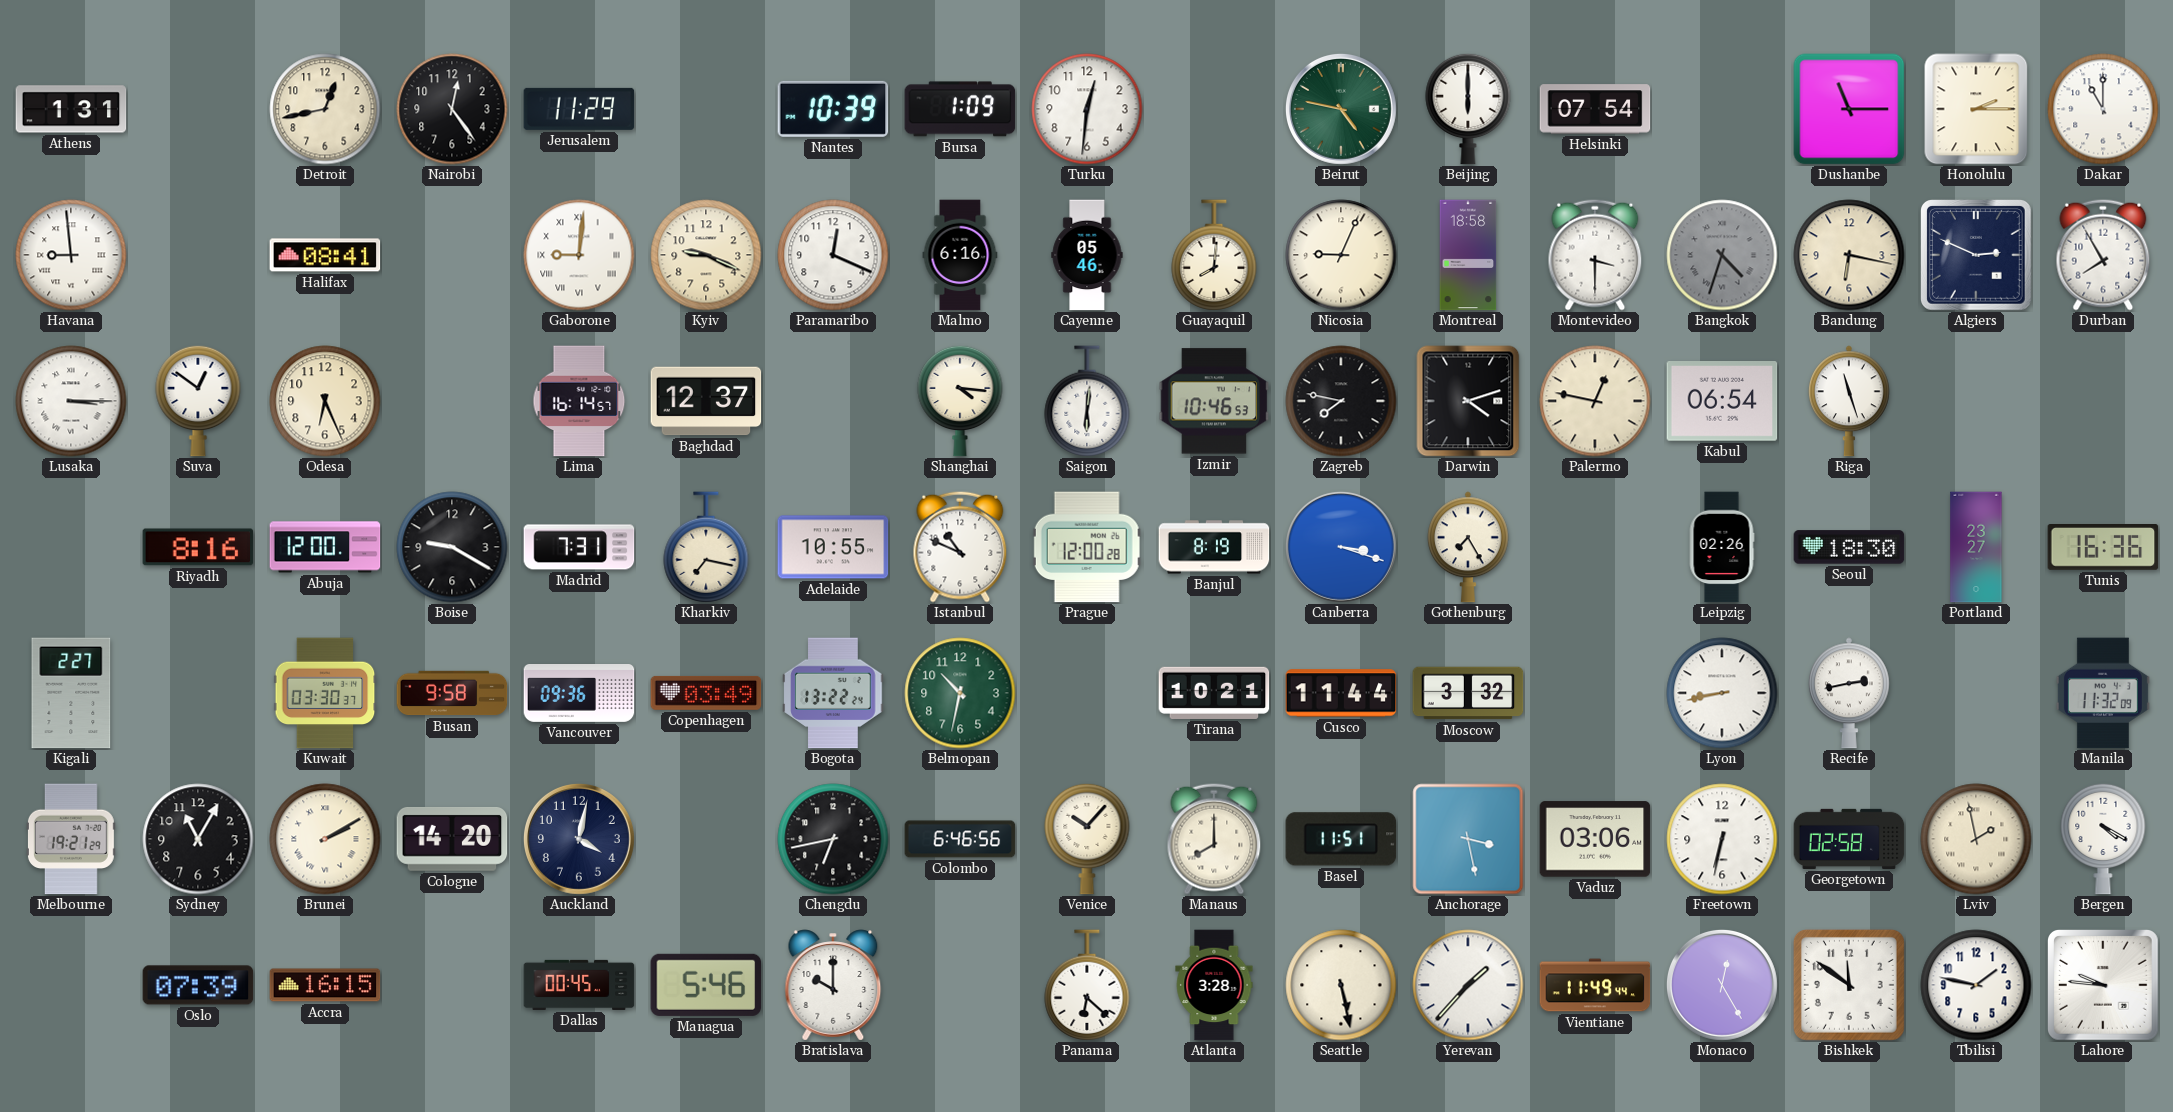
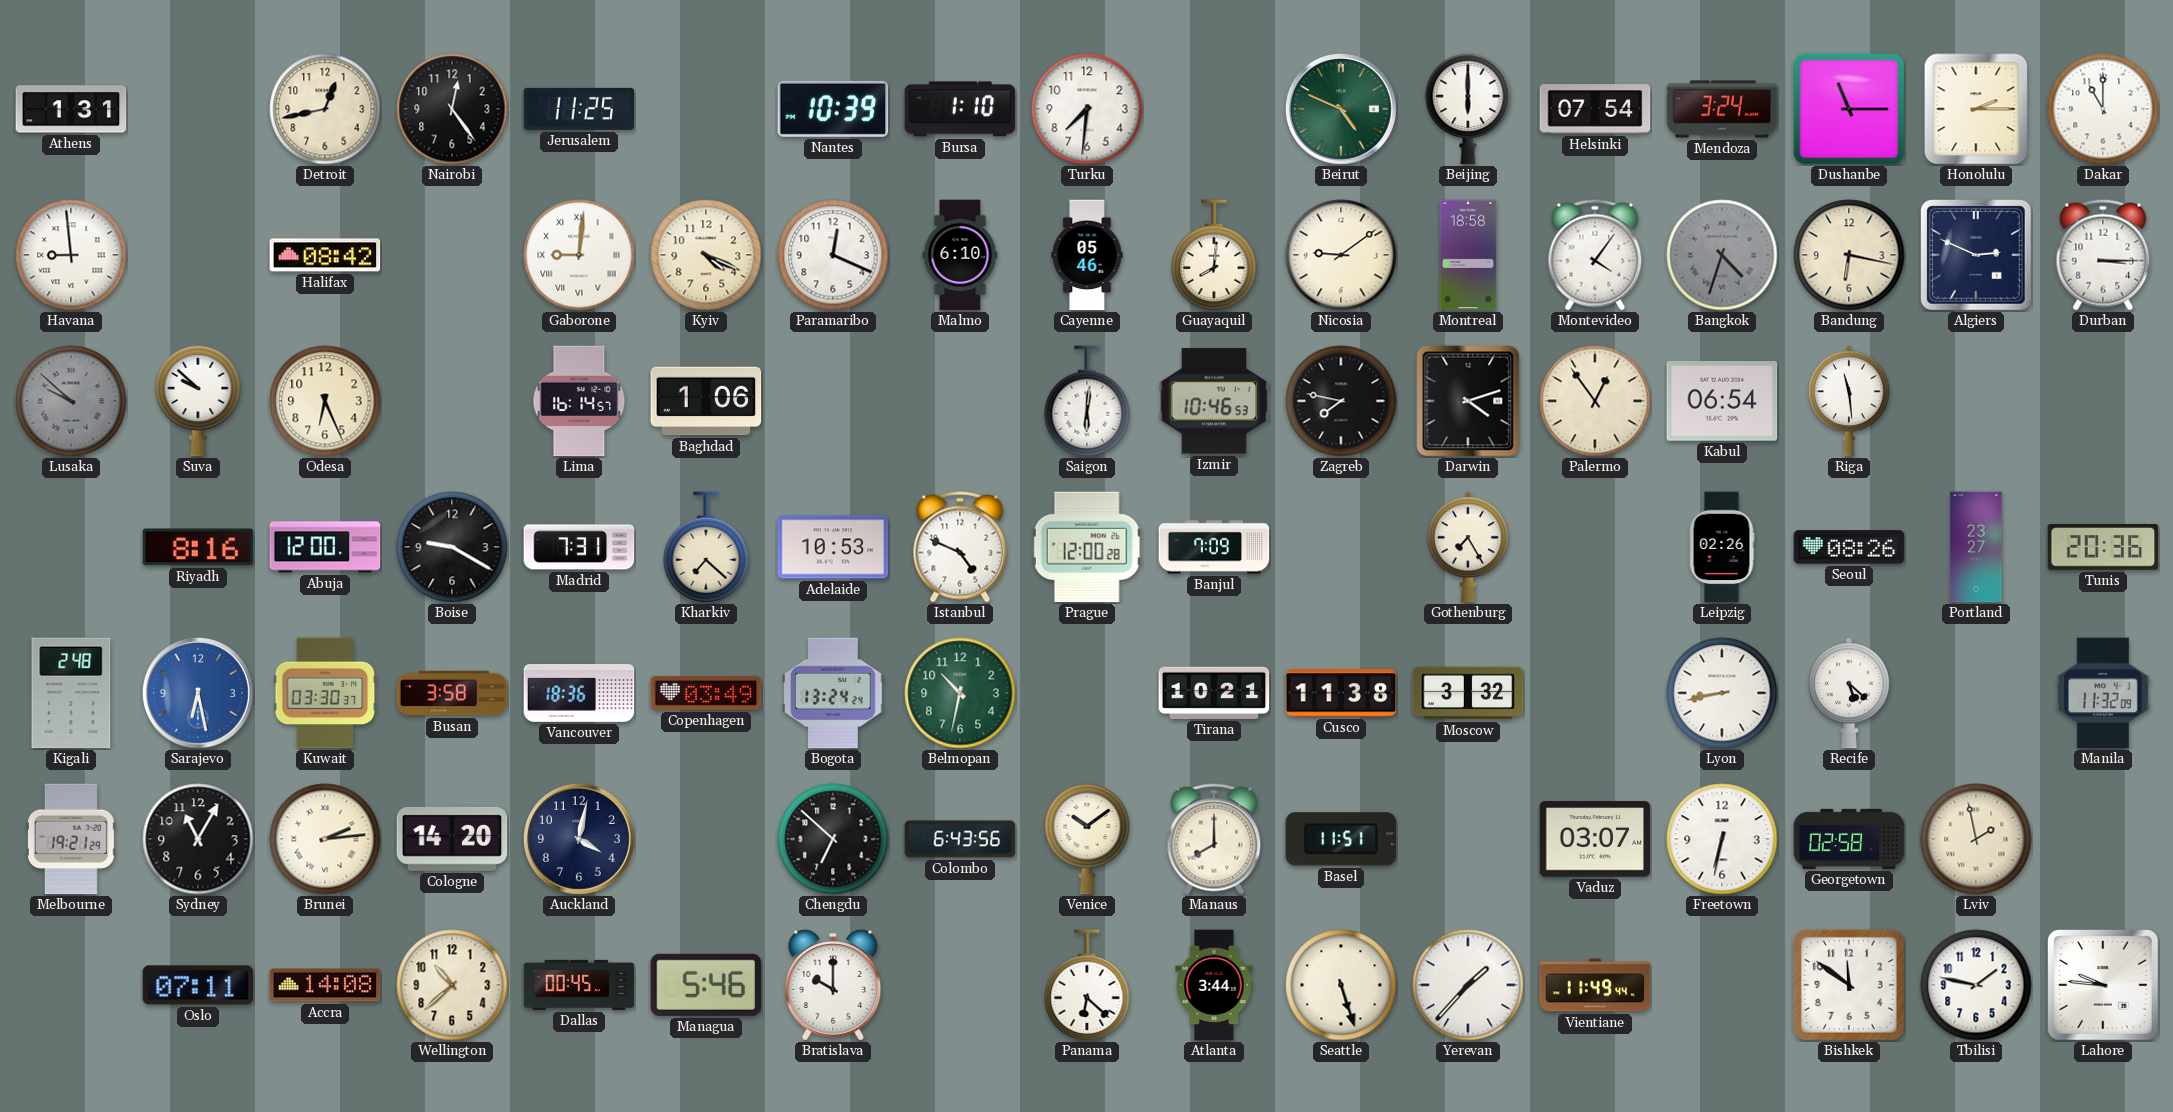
Jerusalem: 11:29 -> 11:25 (579, 109)
Bursa: 1:09 -> 1:10 (960, 109)
Turku: 12:31 -> 7:31 (1087, 109)
Beirut: 4:47 -> 4:49 (1341, 109)
Mendoza: none -> 3:24 (1722, 109)
Halifax: 08:41 -> 08:42 (325, 255)
Kyiv: 9:19 -> 4:19 (706, 255)
Malmo: 6:16 -> 6:10 (960, 255)
Nicosia: 9:04 -> 9:09 (1341, 255)
Montevideo: 3:30 -> 4:06 (1595, 255)
Durban: 7:55 -> 3:15 (2103, 255)
Lusaka: 3:15 -> 9:52 (71, 401)
Lusaka dial: white -> grey (71, 401)
Suva: 12:51 -> 9:52 (198, 401)
Baghdad: 12:37 -> 1:06 (706, 401)
Shanghai: 4:16 -> none (960, 401)
Palermo: 12:47 -> 12:54 (1595, 401)
Riga: 11:27 -> 11:29 (1849, 401)
Kharkiv: 7:17 -> 7:22 (706, 547)
Adelaide: 10:55 -> 10:53 (833, 547)
Istanbul: 10:49 -> 4:49 (960, 547)
Banjul: 8:19 -> 7:09 (1214, 547)
Canberra: 3:18 -> none (1341, 547)
Seoul: 18:30 -> 08:26 (1849, 547)
Tunis: 16:36 -> 20:36 (2103, 548)
Kigali: 2:27 -> 2:48 (71, 693)
Sarajevo: none -> 6:28 (198, 693)
Busan: 9:58 -> 3:58 (452, 693)
Vancouver: 09:36 -> 18:36 (579, 694)
Bogota: 13:22 -> 13:24 (833, 693)
Cusco: 11:44 -> 11:38 (1341, 693)
Recife: 2:43 -> 5:22 (1849, 693)
Brunei: 2:10 -> 2:14 (325, 839)
Chengdu: 6:43 -> 6:52 (833, 839)
Colombo: 6:46 -> 6:43 (960, 839)
Venice: 10:07 -> 10:09 (1087, 839)
Anchorage: 3:28 -> none (1468, 839)
Vaduz: 03:06 -> 03:07 (1595, 839)
Bergen: 4:20 -> none (2103, 839)
Oslo: 07:39 -> 07:11 (198, 985)
Accra: 16:15 -> 14:08 (325, 985)
Wellington: none -> 10:38 (452, 985)
Atlanta: 3:28 -> 3:44 (1214, 985)
Seattle: 5:28 -> 5:27 (1341, 985)
Monaco: 12:25 -> none (1722, 985)
